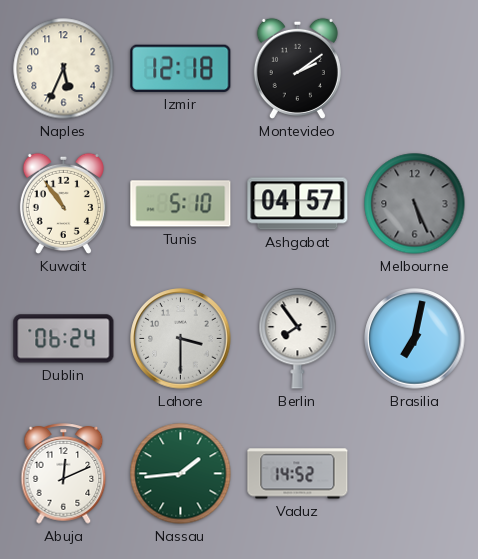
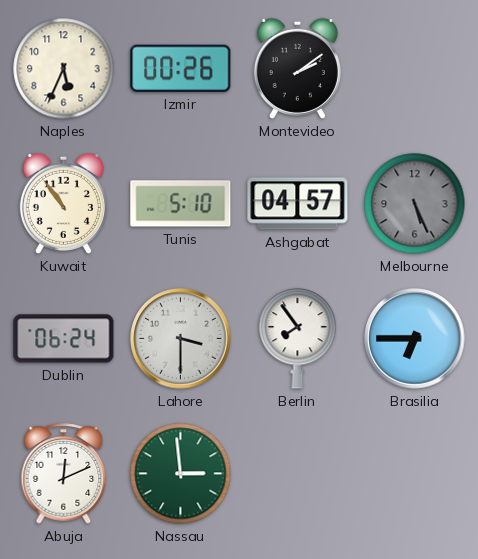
Izmir: 12:18 -> 00:26 (181, 68)
Brasilia: 7:02 -> 6:45 (415, 339)
Nassau: 1:44 -> 2:59 (181, 474)
Vaduz: 14:52 -> none (298, 474)
